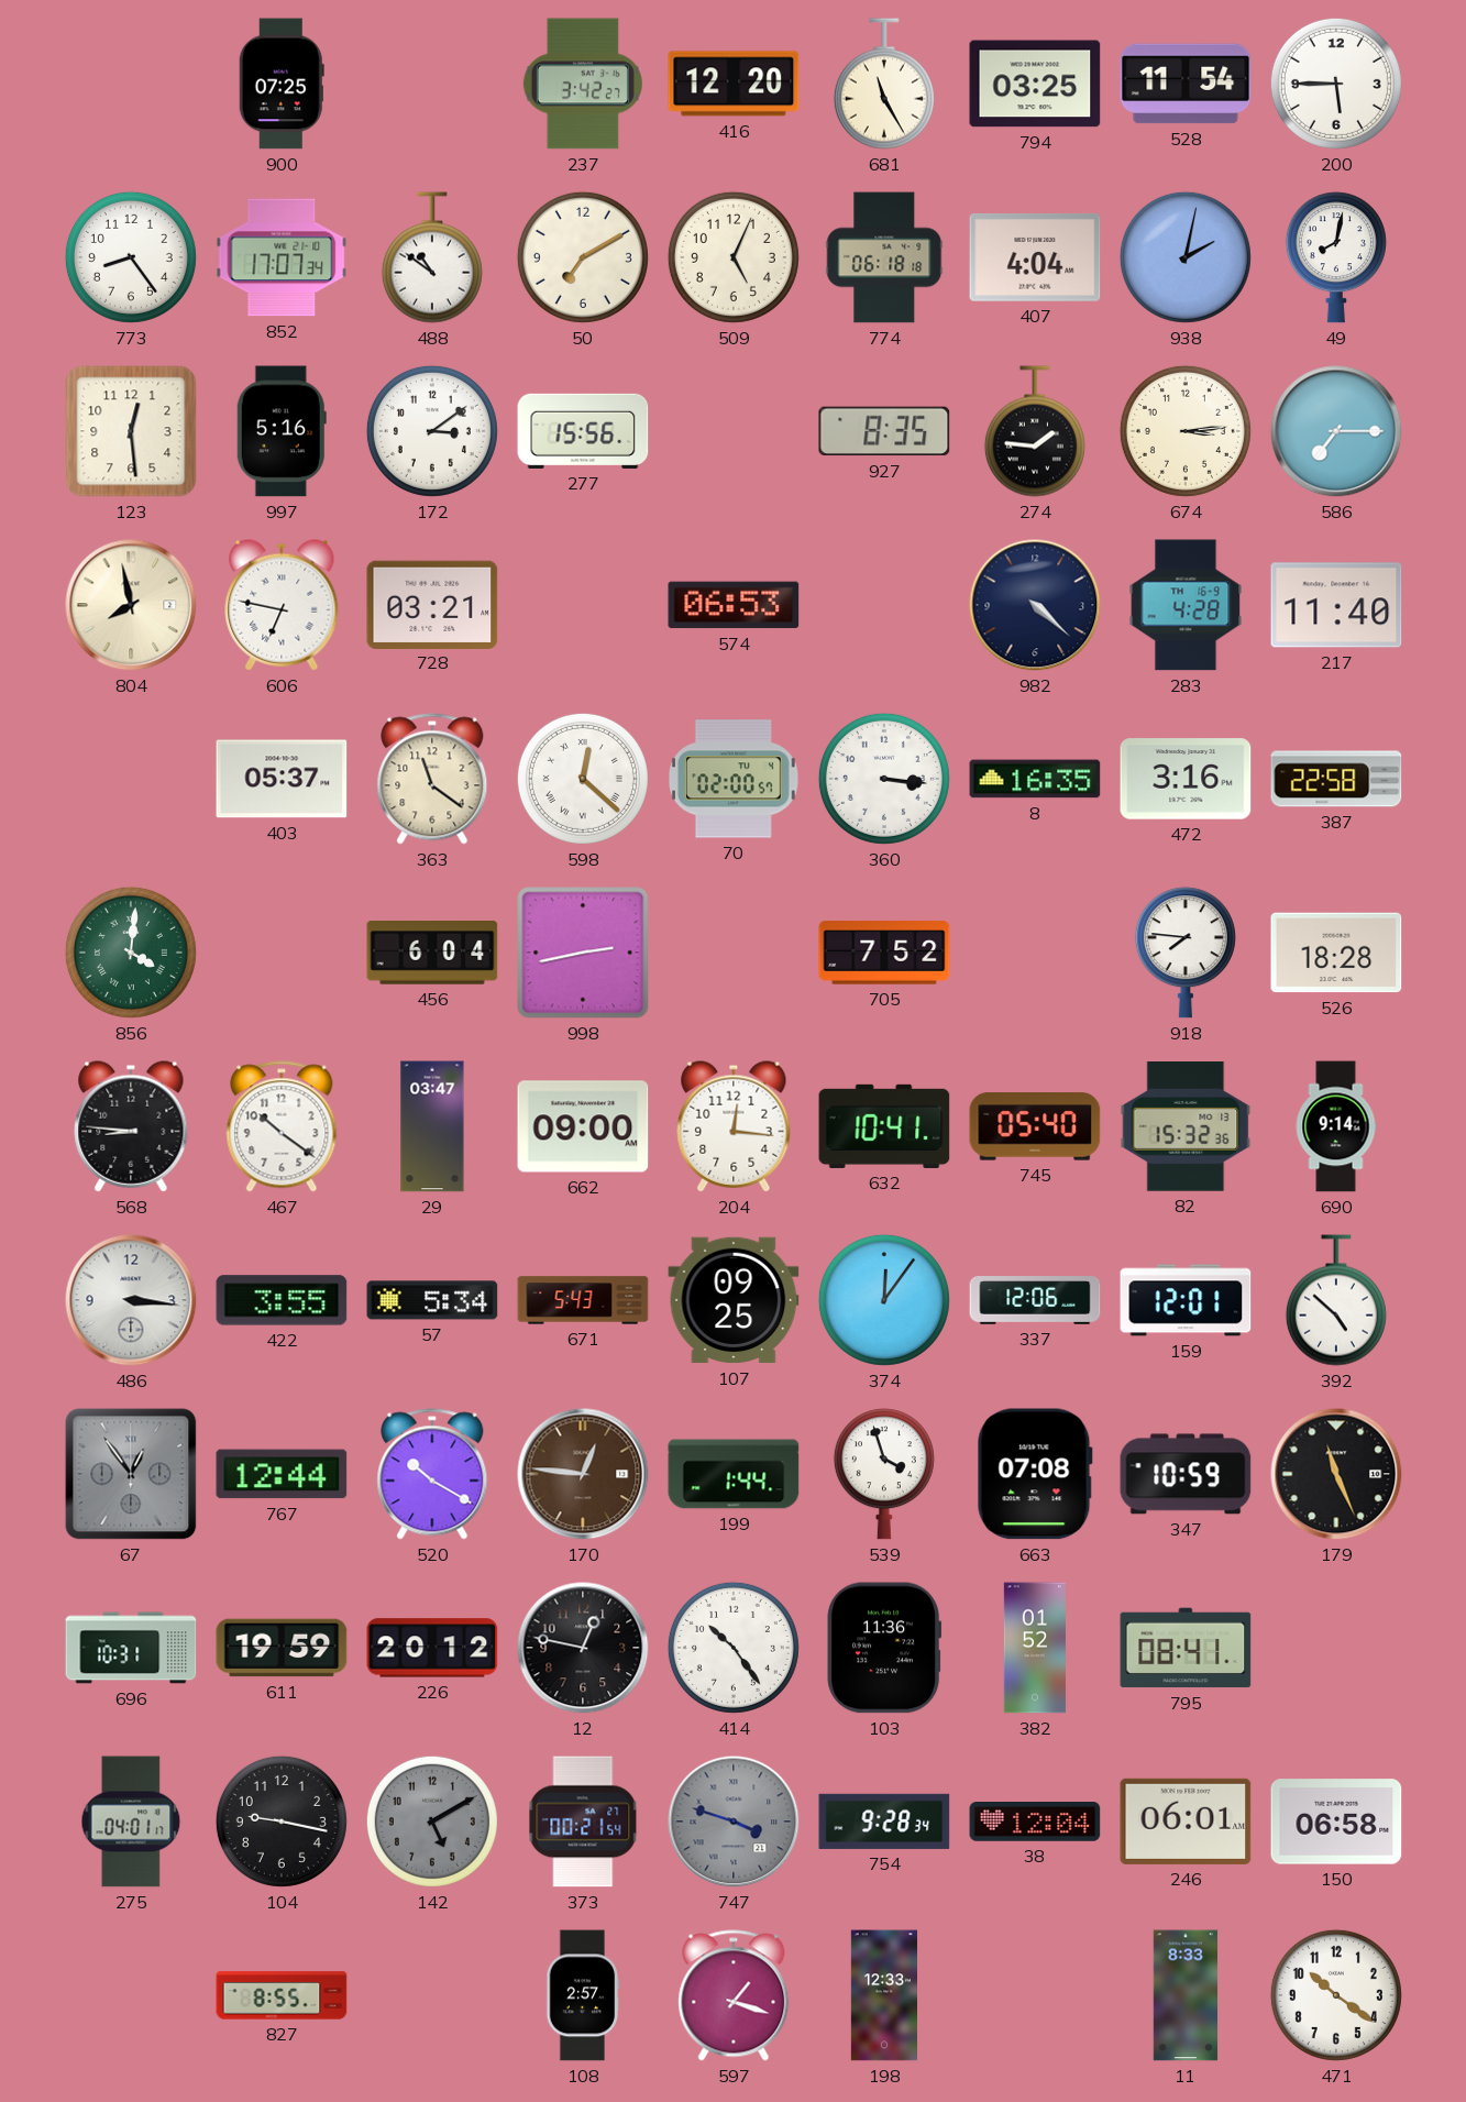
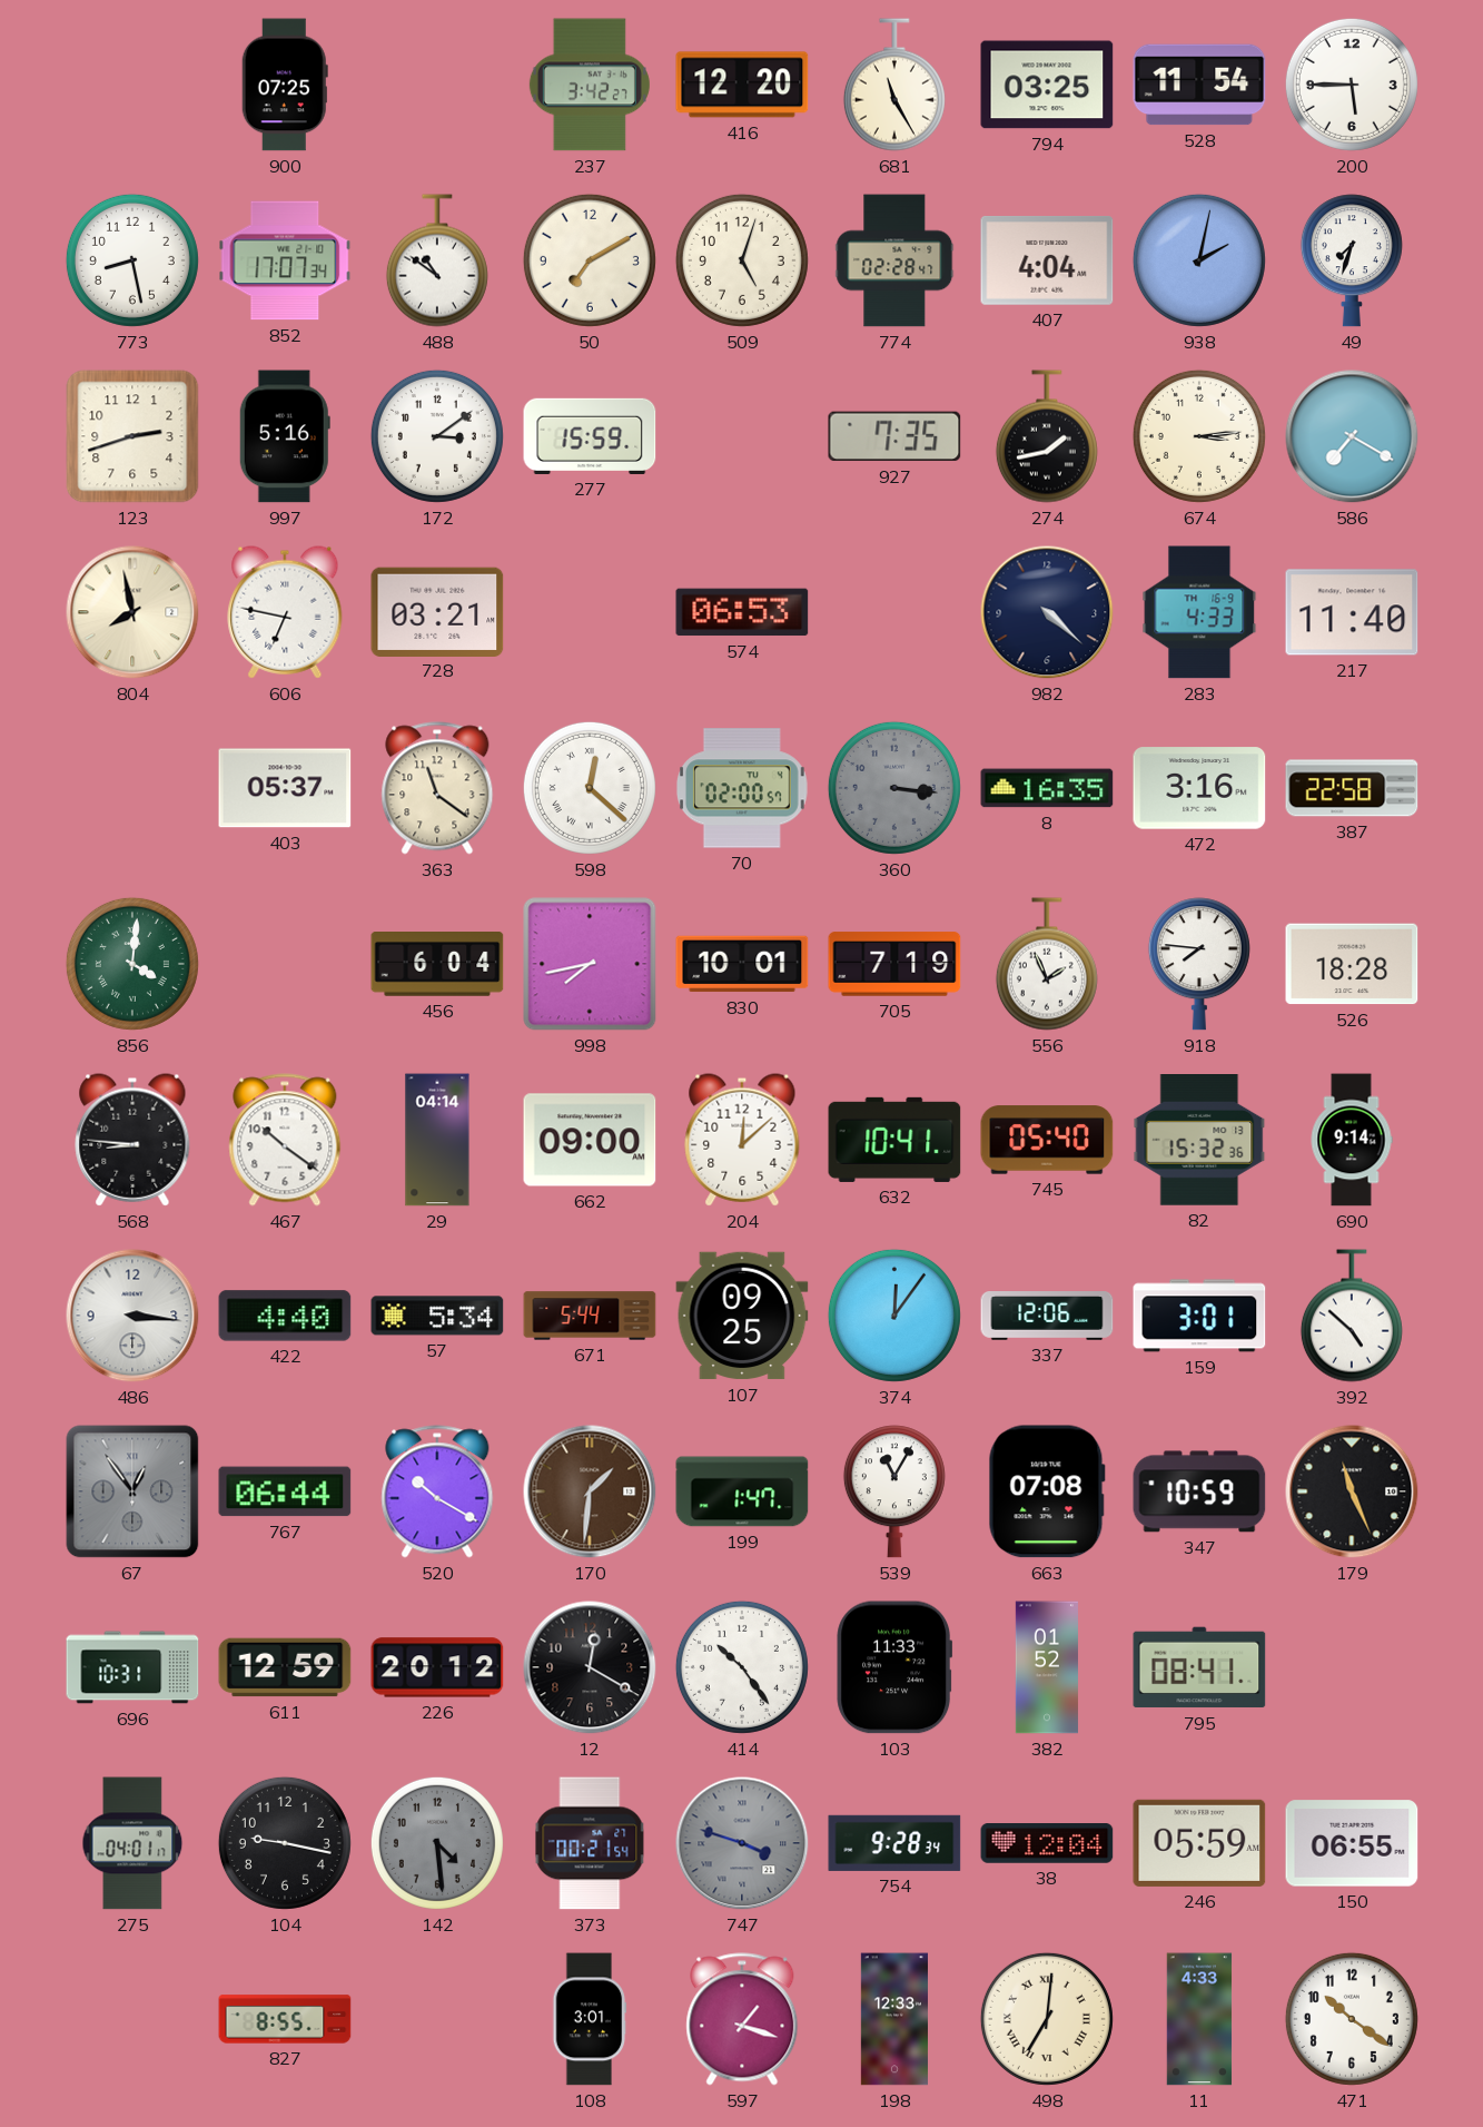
773: 8:24 -> 8:28 (132, 260)
509: 5:04 -> 5:03 (742, 260)
774: 06:18 -> 02:28 (894, 260)
49: 8:02 -> 7:33 (1352, 260)
123: 12:29 -> 2:42 (132, 436)
277: 15:56 -> 15:59 (590, 436)
927: 8:35 -> 7:35 (894, 436)
274: 1:46 -> 1:43 (1047, 436)
586: 7:15 -> 7:20 (1352, 436)
283: 4:28 -> 4:33 (1199, 612)
360 dial: white -> grey (894, 788)
998: 2:43 -> 7:43 (590, 964)
830: none -> 10:01 (742, 964)
705: 7:52 -> 7:19 (894, 964)
556: none -> 1:56 (1047, 964)
29: 03:47 -> 04:14 (437, 1140)
204: 12:16 -> 12:08 (742, 1140)
422: 3:55 -> 4:40 (285, 1316)
671: 5:43 -> 5:44 (590, 1316)
159: 12:01 -> 3:01 (1199, 1316)
767: 12:44 -> 06:44 (285, 1491)
170: 12:46 -> 1:31 (590, 1491)
199: 1:44 -> 1:47 (742, 1491)
539: 3:57 -> 11:05 (894, 1491)
611: 19:59 -> 12:59 (285, 1667)
12: 12:47 -> 12:20 (590, 1667)
103: 11:36 -> 11:33 (894, 1667)
142: 5:10 -> 4:29 (437, 1843)
246: 06:01 -> 05:59 (1199, 1843)
150: 06:58 -> 06:55 (1352, 1843)
108: 2:57 -> 3:01 (590, 2019)
498: none -> 7:01 (1047, 2019)
11: 8:33 -> 4:33 (1199, 2019)
